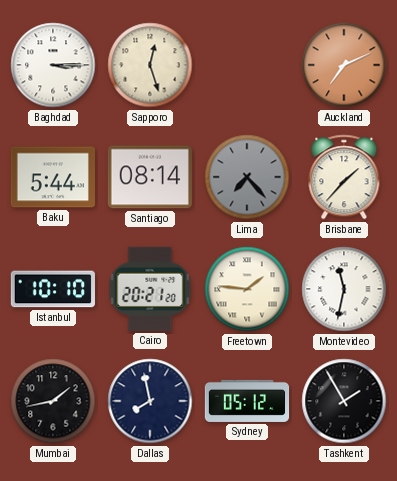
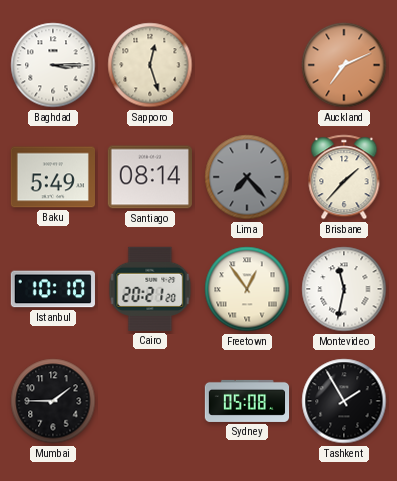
Baku: 5:44 -> 5:49 (52, 177)
Freetown: 1:46 -> 12:54 (247, 289)
Mumbai: 1:43 -> 1:45 (53, 401)
Dallas: 7:58 -> none (150, 401)
Sydney: 05:12 -> 05:08 (247, 401)
